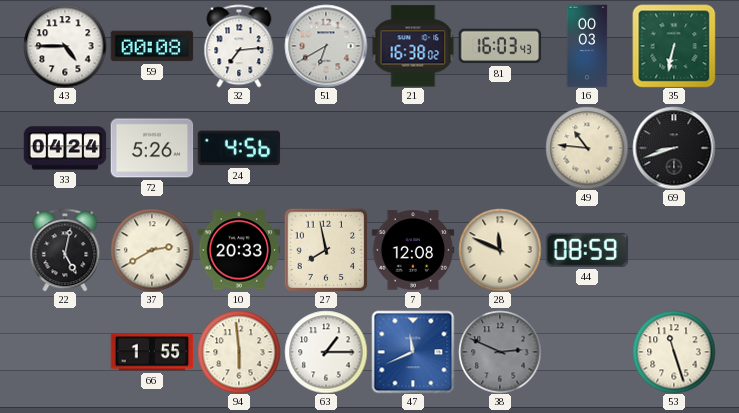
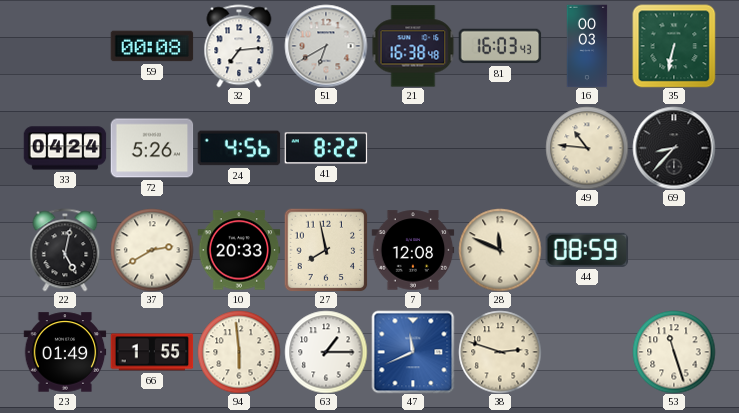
43: 4:45 -> none (65, 46)
21: 16:38:02 -> 16:38:48 (413, 46)
41: none -> 8:22 (326, 148)
69: 8:42 -> 8:37 (674, 148)
23: none -> 01:49 (65, 352)
38: 2:49 -> 2:48 (500, 352)
38 dial: grey -> cream (500, 352)
